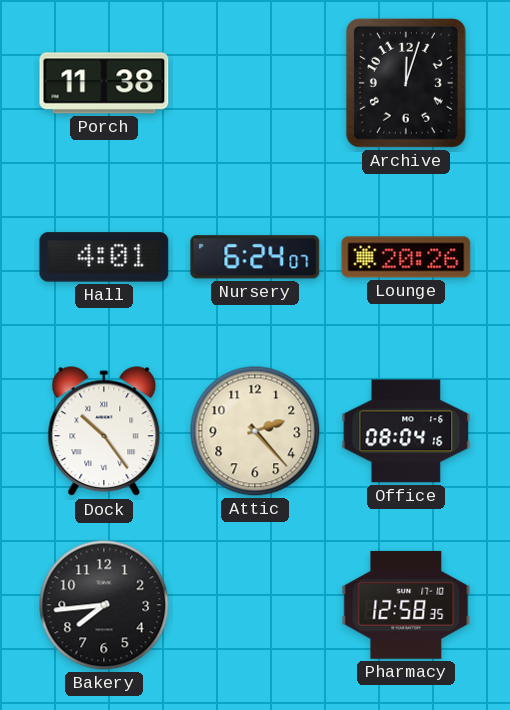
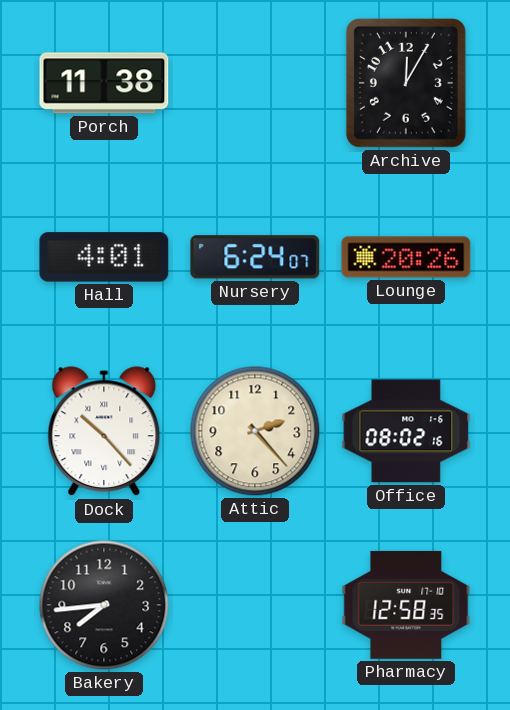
Archive: 12:03 -> 12:05 (406, 83)
Dock: 10:24 -> 10:23 (104, 432)
Office: 08:04 -> 08:02 (406, 431)
